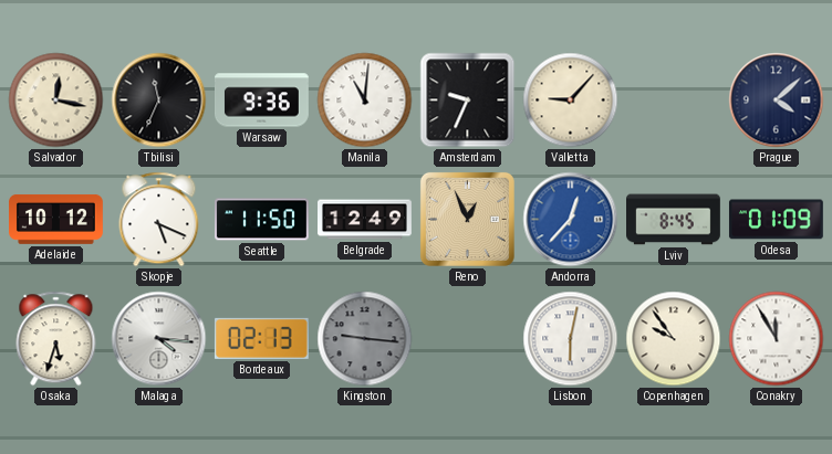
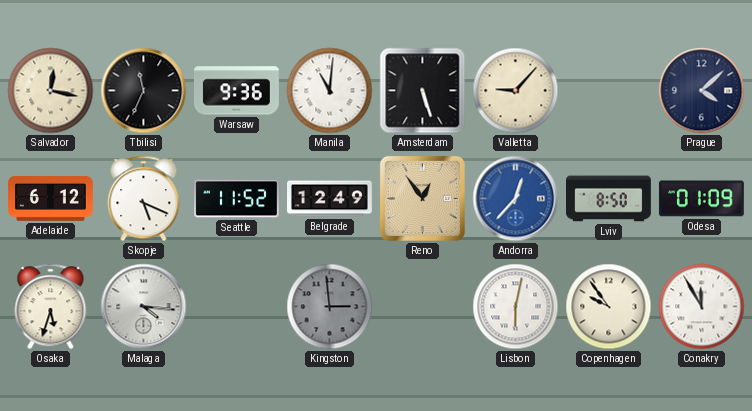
Amsterdam: 9:34 -> 5:27 (423, 91)
Adelaide: 10:12 -> 6:12 (51, 198)
Seattle: 11:50 -> 11:52 (237, 199)
Reno: 12:56 -> 12:54 (422, 198)
Lviv: 8:45 -> 8:50 (609, 199)
Bordeaux: 02:13 -> none (261, 338)
Kingston: 9:16 -> 2:59 (330, 307)
